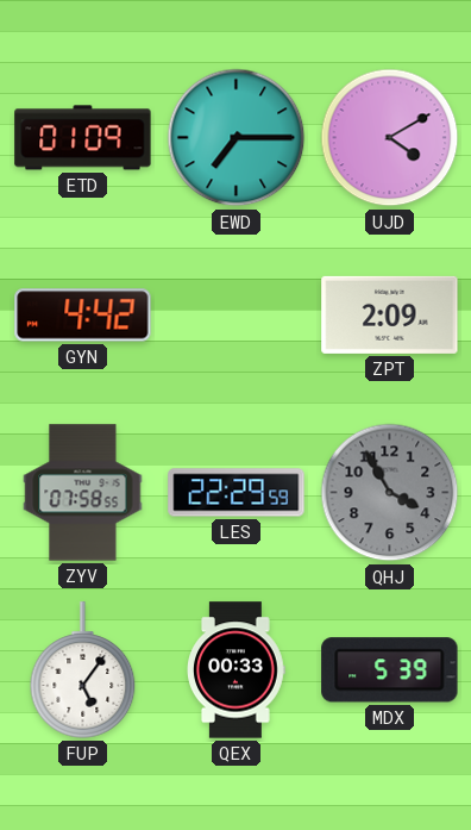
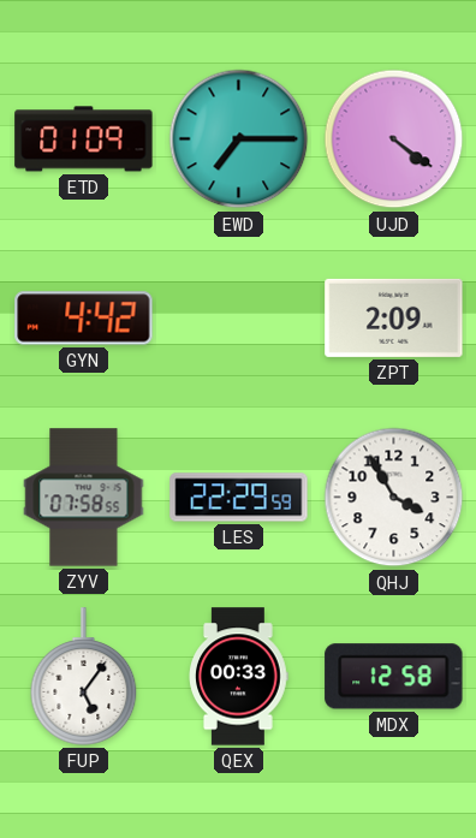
UJD: 4:10 -> 4:21 (394, 139)
QHJ dial: grey -> white (394, 498)
MDX: 5:39 -> 12:58 (394, 677)
